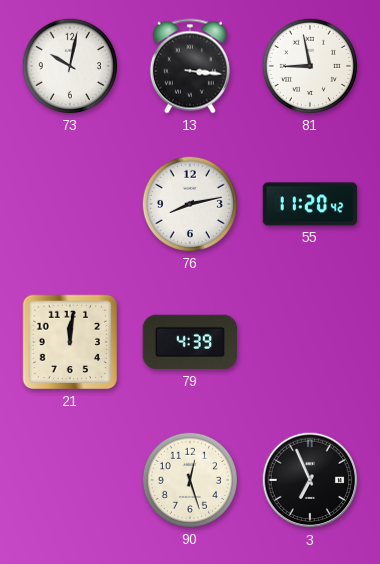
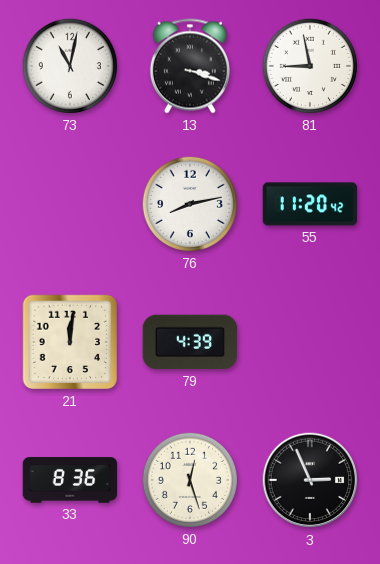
73: 10:02 -> 11:02 (70, 66)
13: 3:16 -> 3:18 (190, 66)
33: none -> 8:36 (70, 480)
3: 6:56 -> 2:56 (310, 480)
